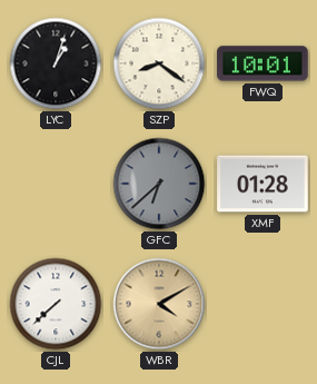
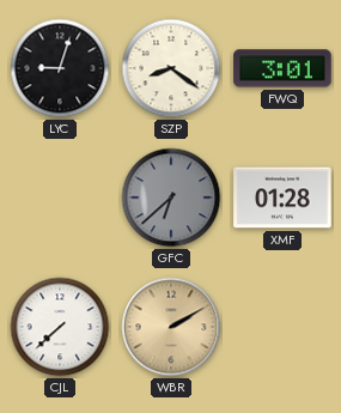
LYC: 1:03 -> 9:03 (60, 68)
FWQ: 10:01 -> 3:01 (282, 68)
WBR: 4:10 -> 2:10 (171, 327)
